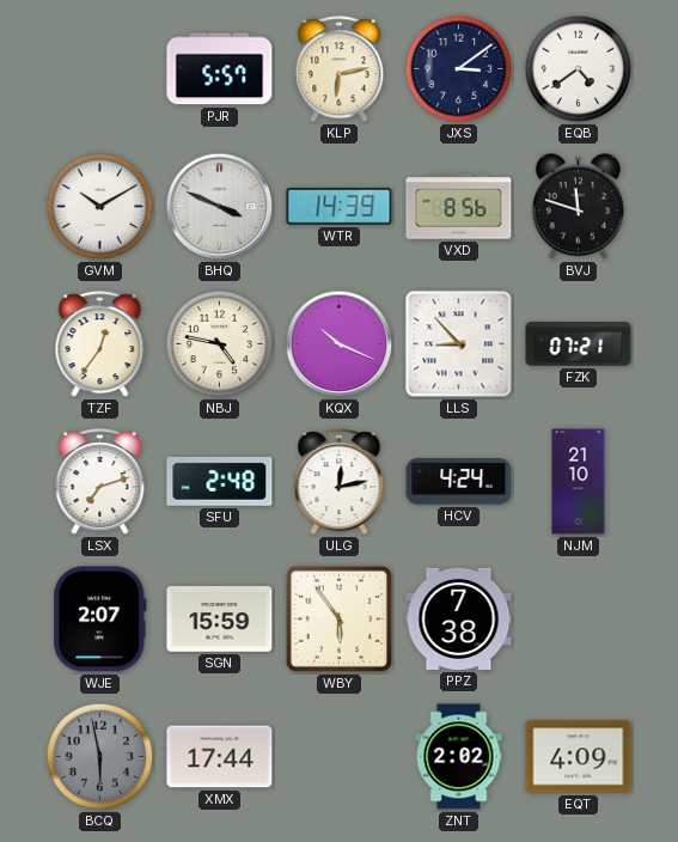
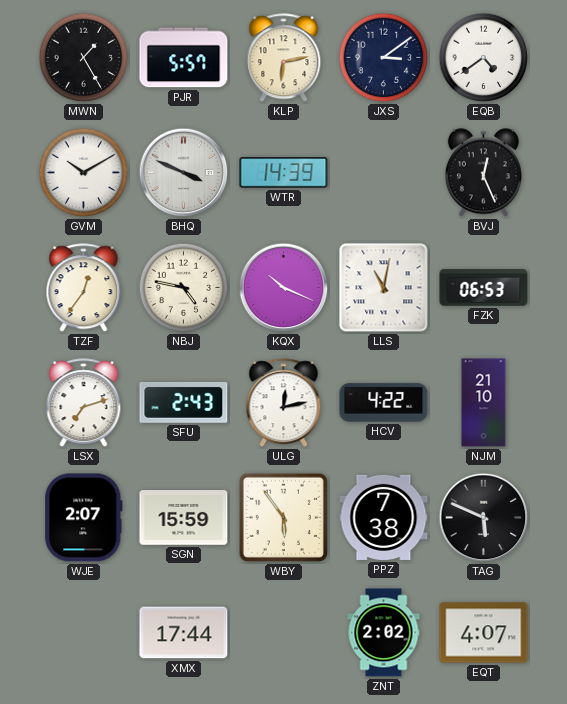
MWN: none -> 1:25 (84, 58)
VXD: 8:56 -> none (459, 207)
BVJ: 11:48 -> 12:26 (483, 173)
LLS: 8:53 -> 11:02 (384, 288)
FZK: 07:21 -> 06:53 (484, 288)
SFU: 2:48 -> 2:43 (184, 402)
HCV: 4:24 -> 4:22 (384, 403)
TAG: none -> 5:49 (484, 518)
BCQ: 5:58 -> none (100, 757)
EQT: 4:09 -> 4:07 (484, 633)
